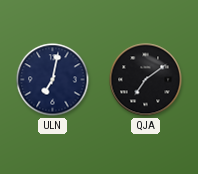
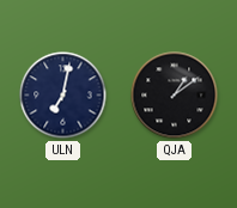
QJA: 7:09 -> 1:09 (175, 96)
